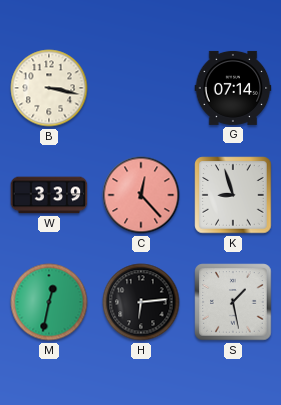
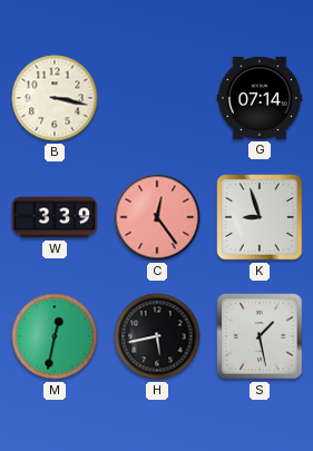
C: 12:23 -> 12:24 (157, 217)
H: 6:14 -> 5:43 (157, 336)
